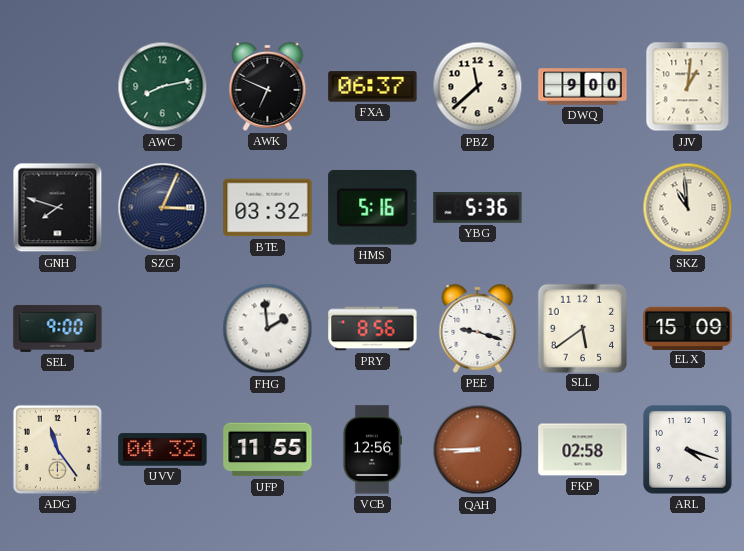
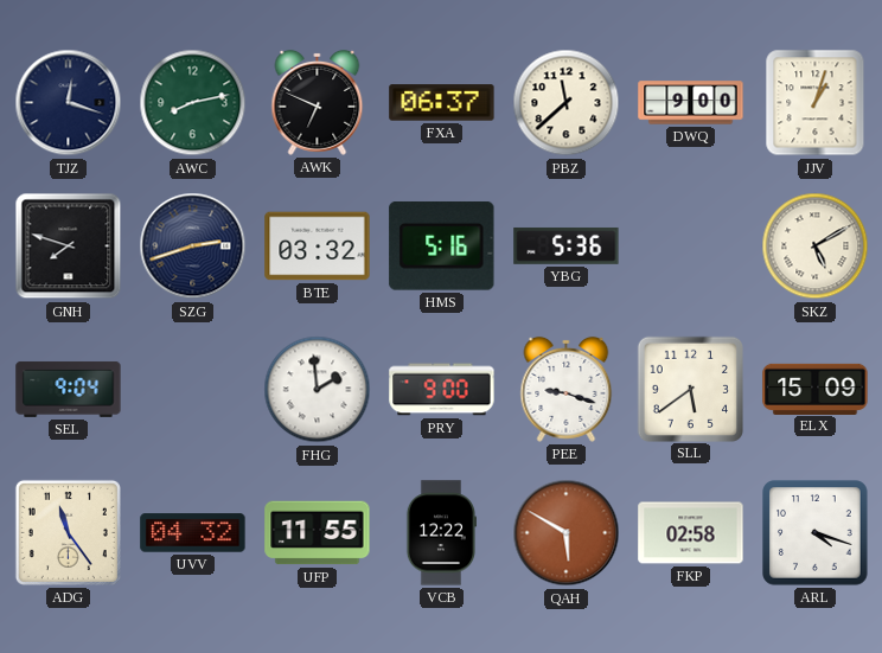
TJZ: none -> 12:18 (69, 103)
JJV: 1:01 -> 1:03 (816, 103)
SZG: 3:04 -> 2:42 (193, 247)
SKZ: 10:59 -> 5:10 (816, 247)
SEL: 9:00 -> 9:04 (69, 389)
PRY: 8:56 -> 9:00 (442, 390)
VCB: 12:56 -> 12:22 (440, 533)
QAH: 8:45 -> 5:50 (567, 533)
